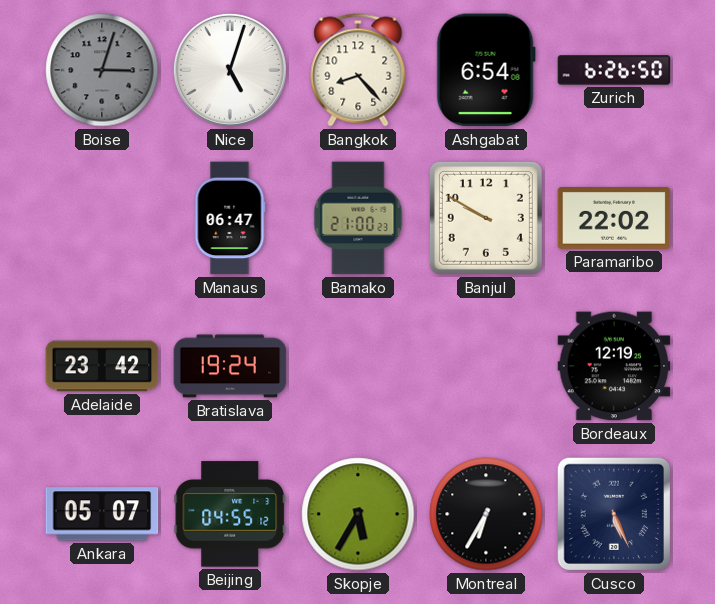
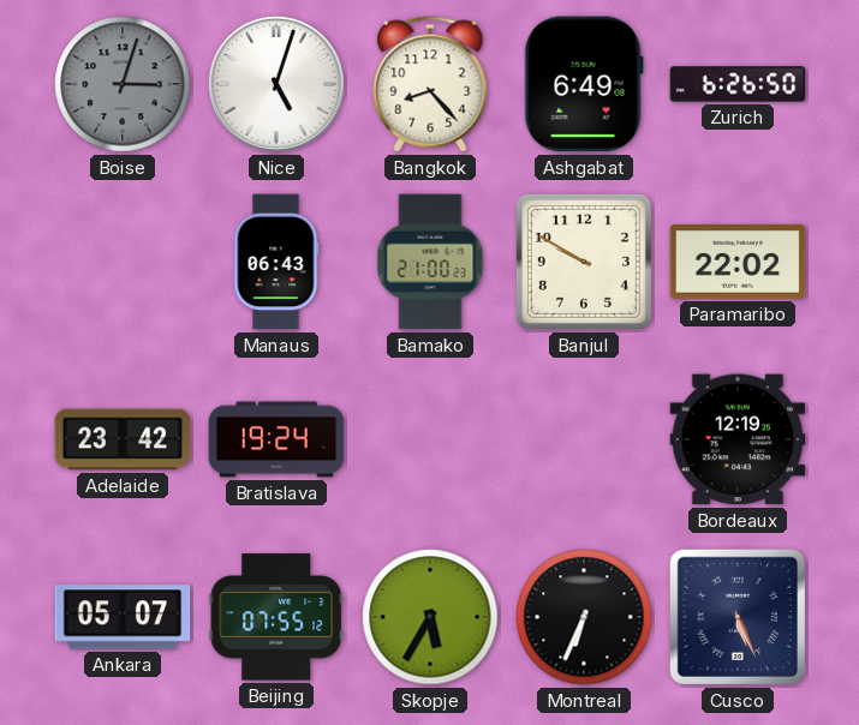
Ashgabat: 6:54 -> 6:49 (584, 84)
Manaus: 06:47 -> 06:43 (276, 262)
Beijing: 04:55 -> 07:55 (276, 617)
Montreal: 6:35 -> 6:34 (584, 617)
